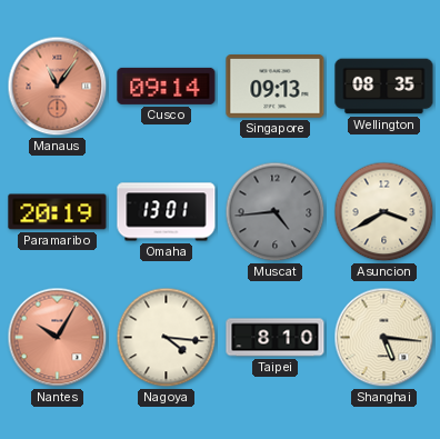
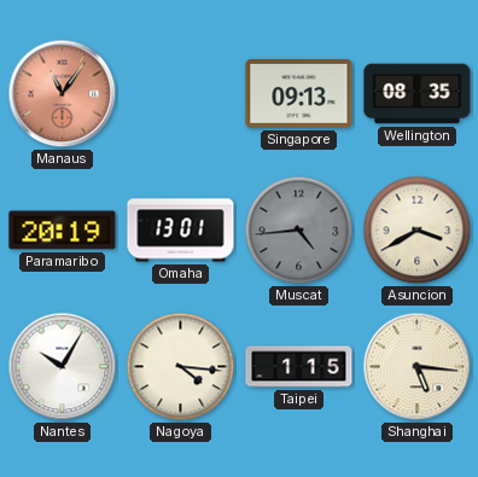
Cusco: 09:14 -> none (167, 86)
Nantes dial: salmon -> white (63, 367)
Taipei: 8:10 -> 1:15 (299, 367)
